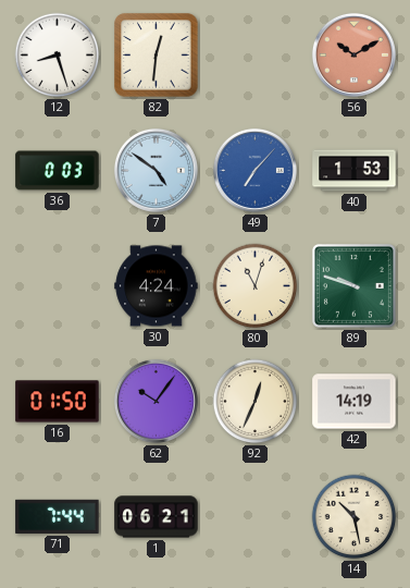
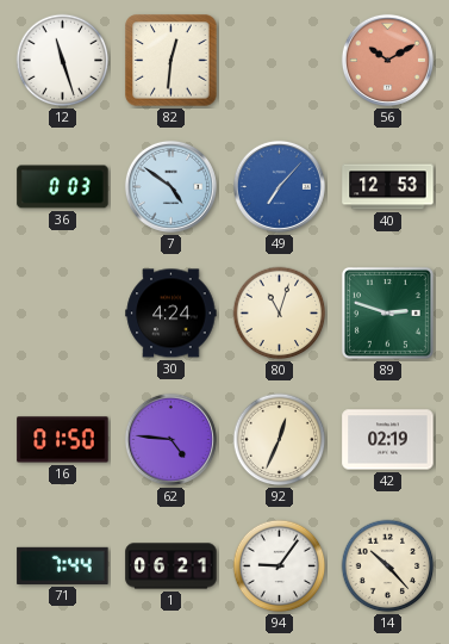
12: 8:27 -> 11:27 (63, 61)
40: 1:53 -> 12:53 (388, 187)
89: 9:48 -> 2:48 (387, 312)
62: 10:06 -> 4:46 (170, 439)
42: 14:19 -> 02:19 (388, 440)
94: none -> 9:06 (280, 566)
14: 10:28 -> 10:23 (388, 566)
